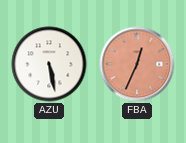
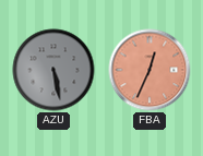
AZU dial: white -> grey (53, 70)
